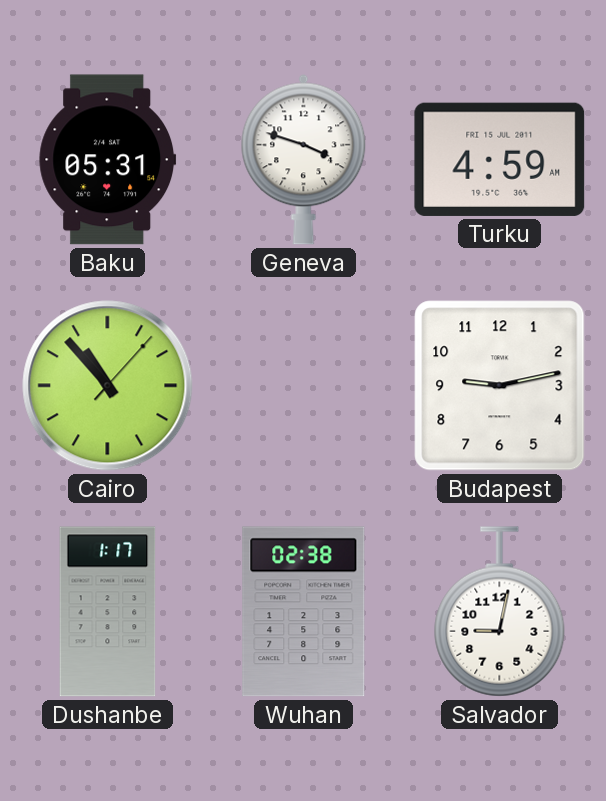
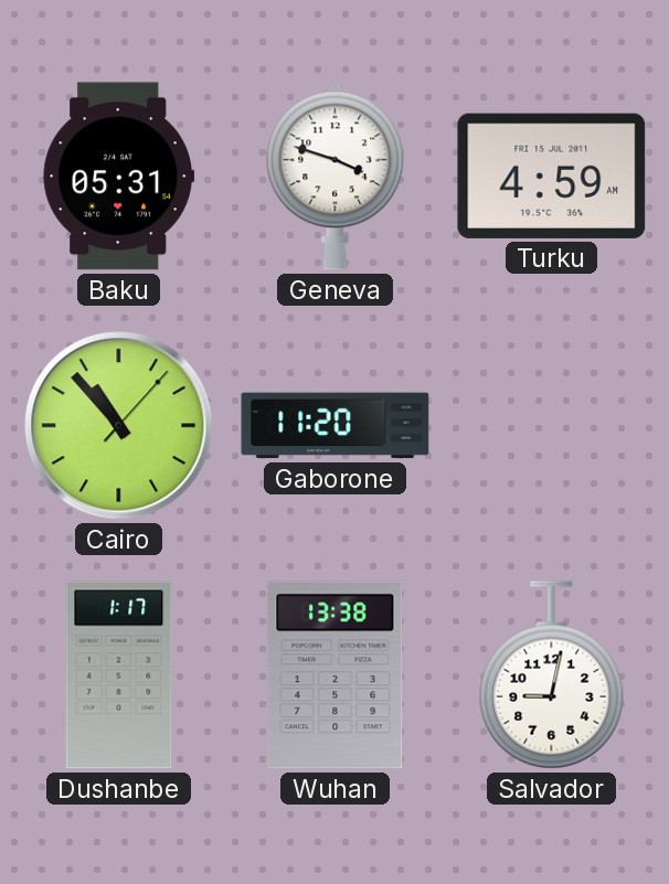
Gaborone: none -> 11:20 (336, 426)
Budapest: 9:13 -> none (500, 386)
Wuhan: 02:38 -> 13:38 (336, 675)
